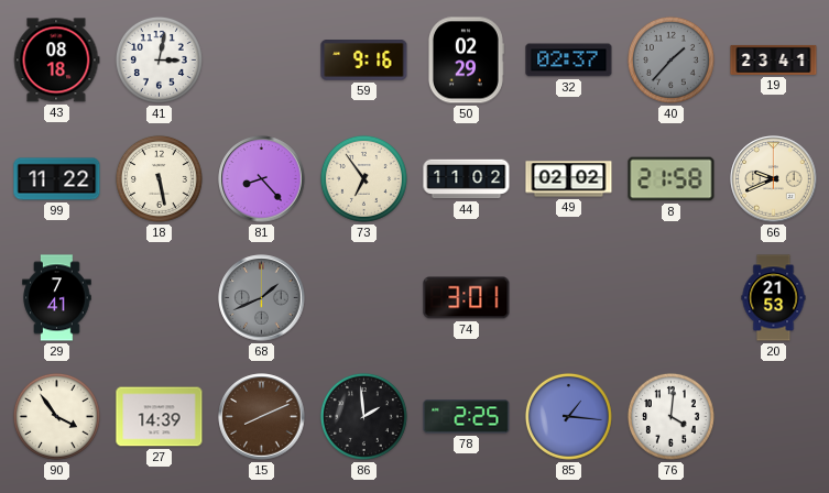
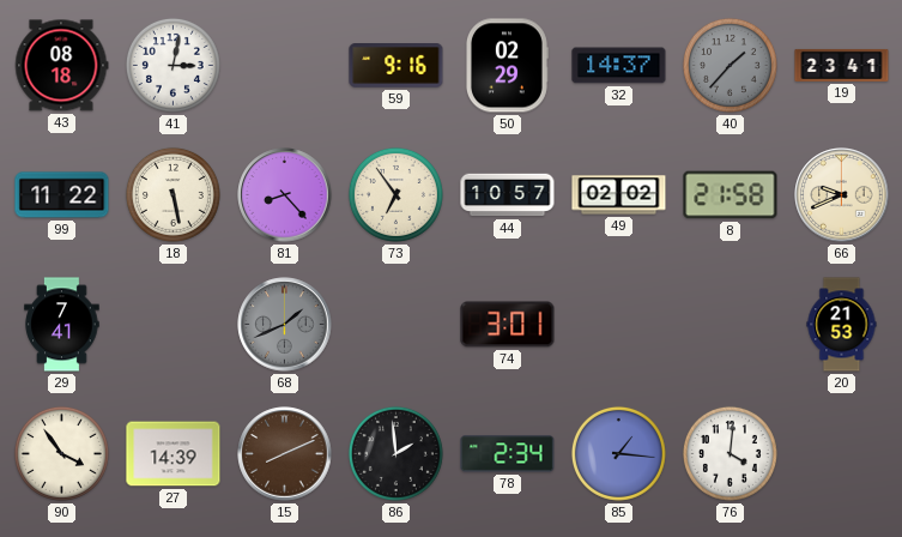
32: 02:37 -> 14:37 (619, 66)
44: 11:02 -> 10:57 (508, 195)
78: 2:25 -> 2:34 (508, 454)
